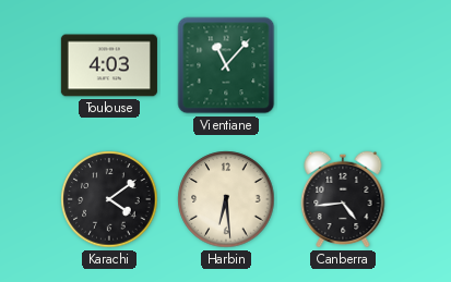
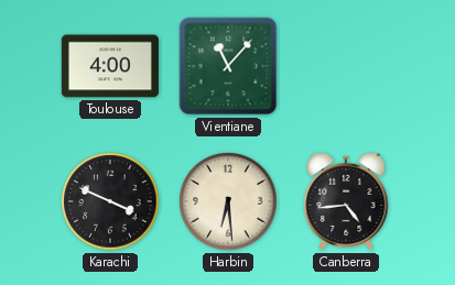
Toulouse: 4:03 -> 4:00 (110, 66)
Karachi: 4:09 -> 3:49 (110, 201)
